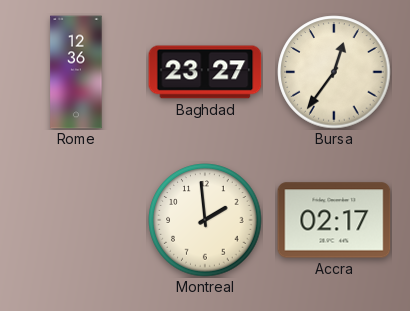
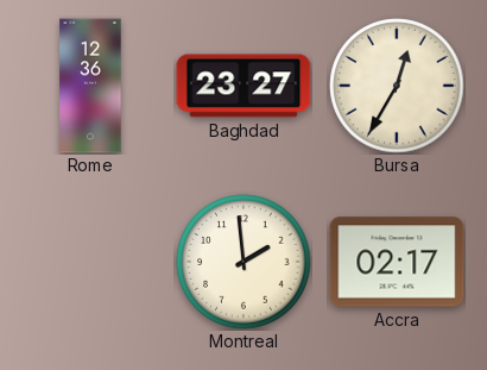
Bursa: 12:36 -> 12:35 (397, 86)
